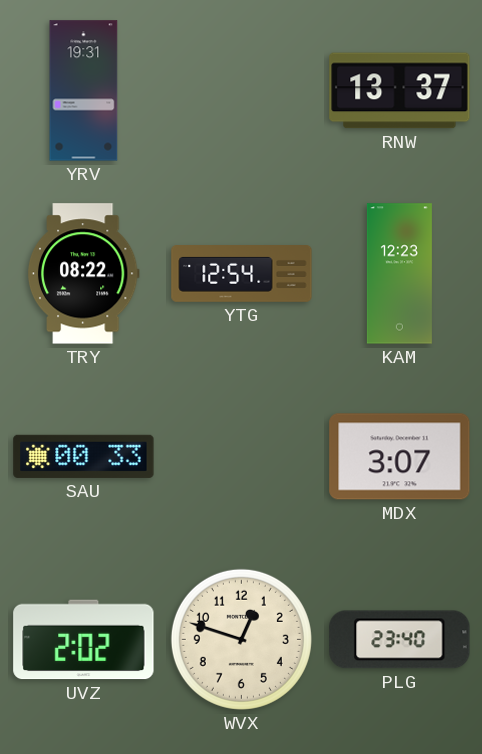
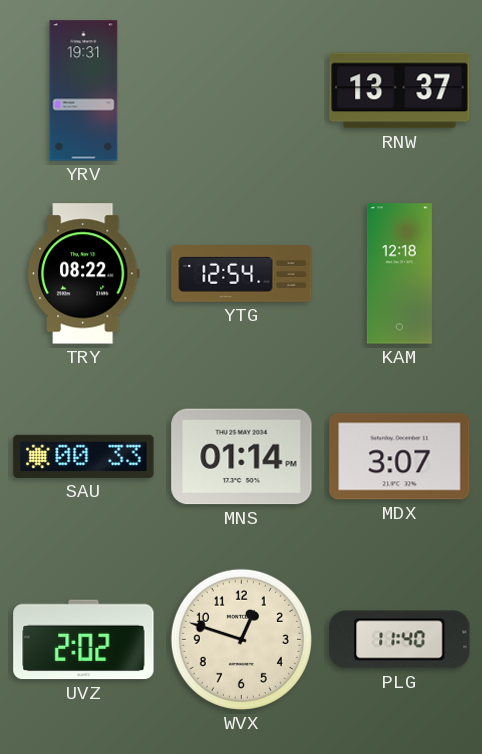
KAM: 12:23 -> 12:18 (399, 274)
MNS: none -> 01:14 (242, 457)
PLG: 23:40 -> 11:40 (400, 640)
